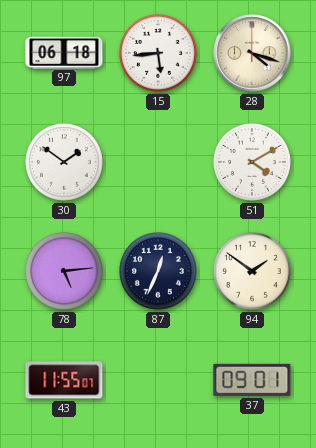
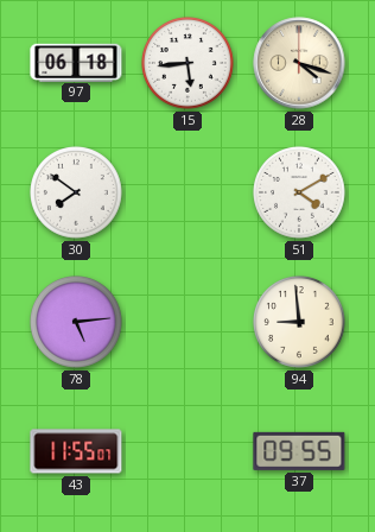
30: 1:51 -> 7:51 (77, 194)
87: 12:34 -> none (159, 272)
94: 1:51 -> 8:59 (300, 323)
37: 09:01 -> 09:55 (299, 451)
